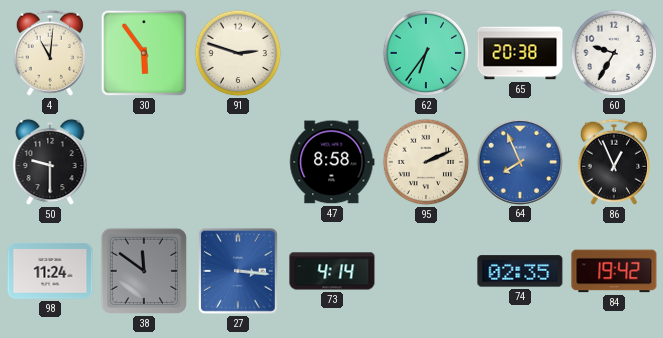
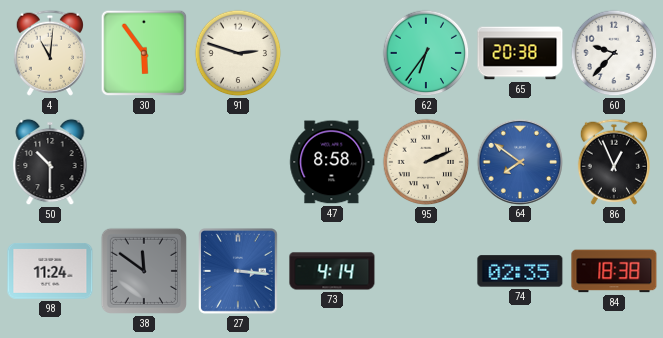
60: 9:35 -> 9:37 (614, 53)
50: 9:30 -> 10:30 (50, 162)
64: 7:56 -> 7:51 (519, 161)
84: 19:42 -> 18:38 (614, 271)
